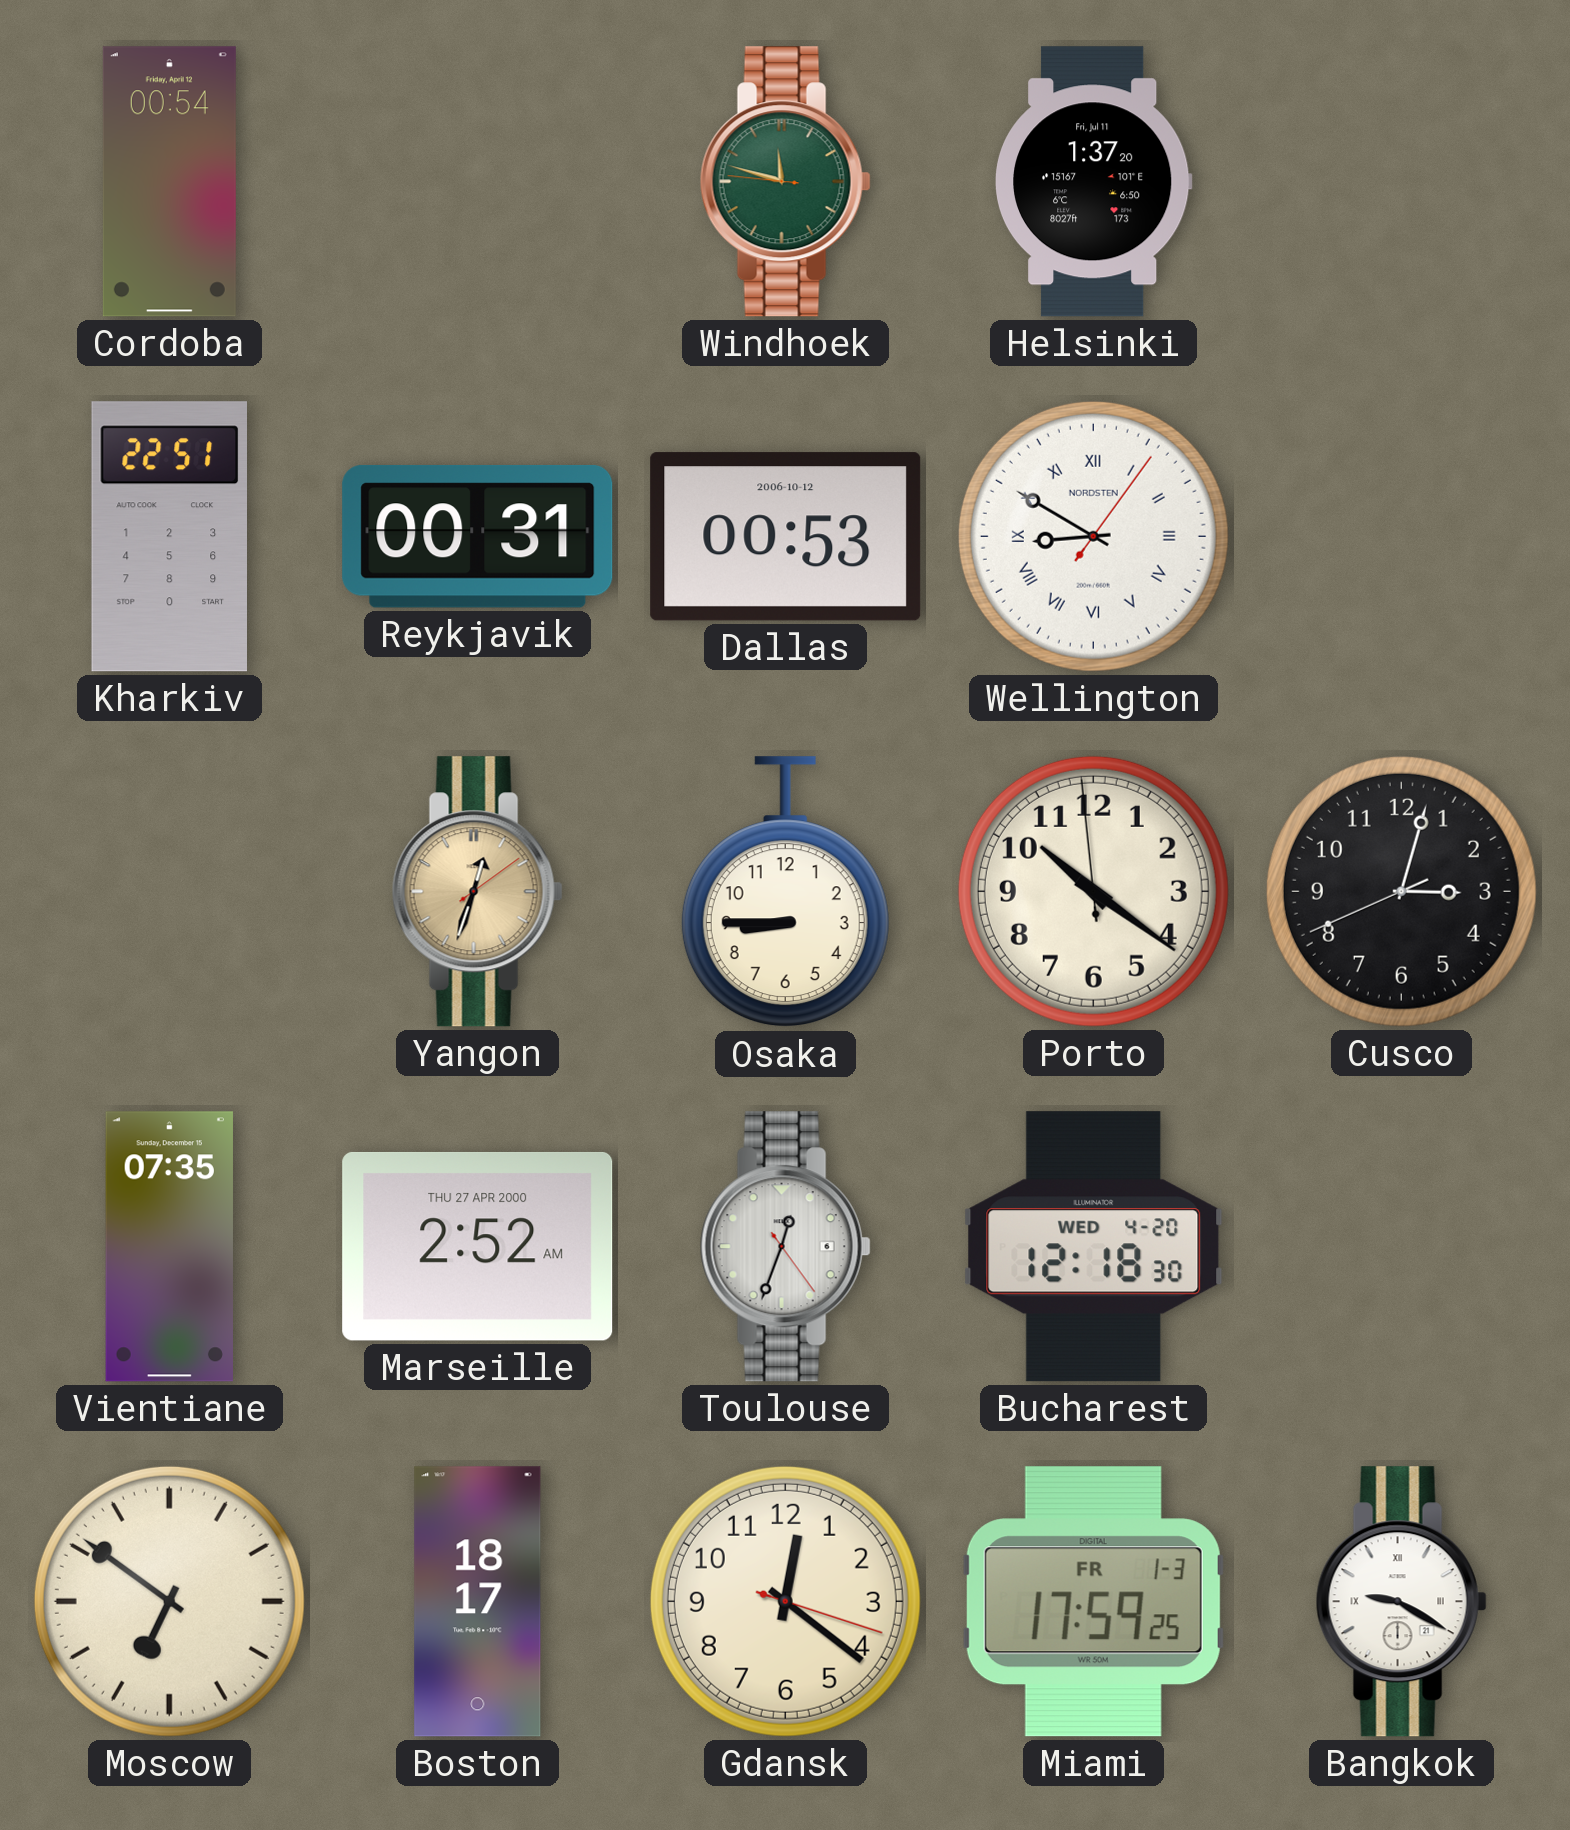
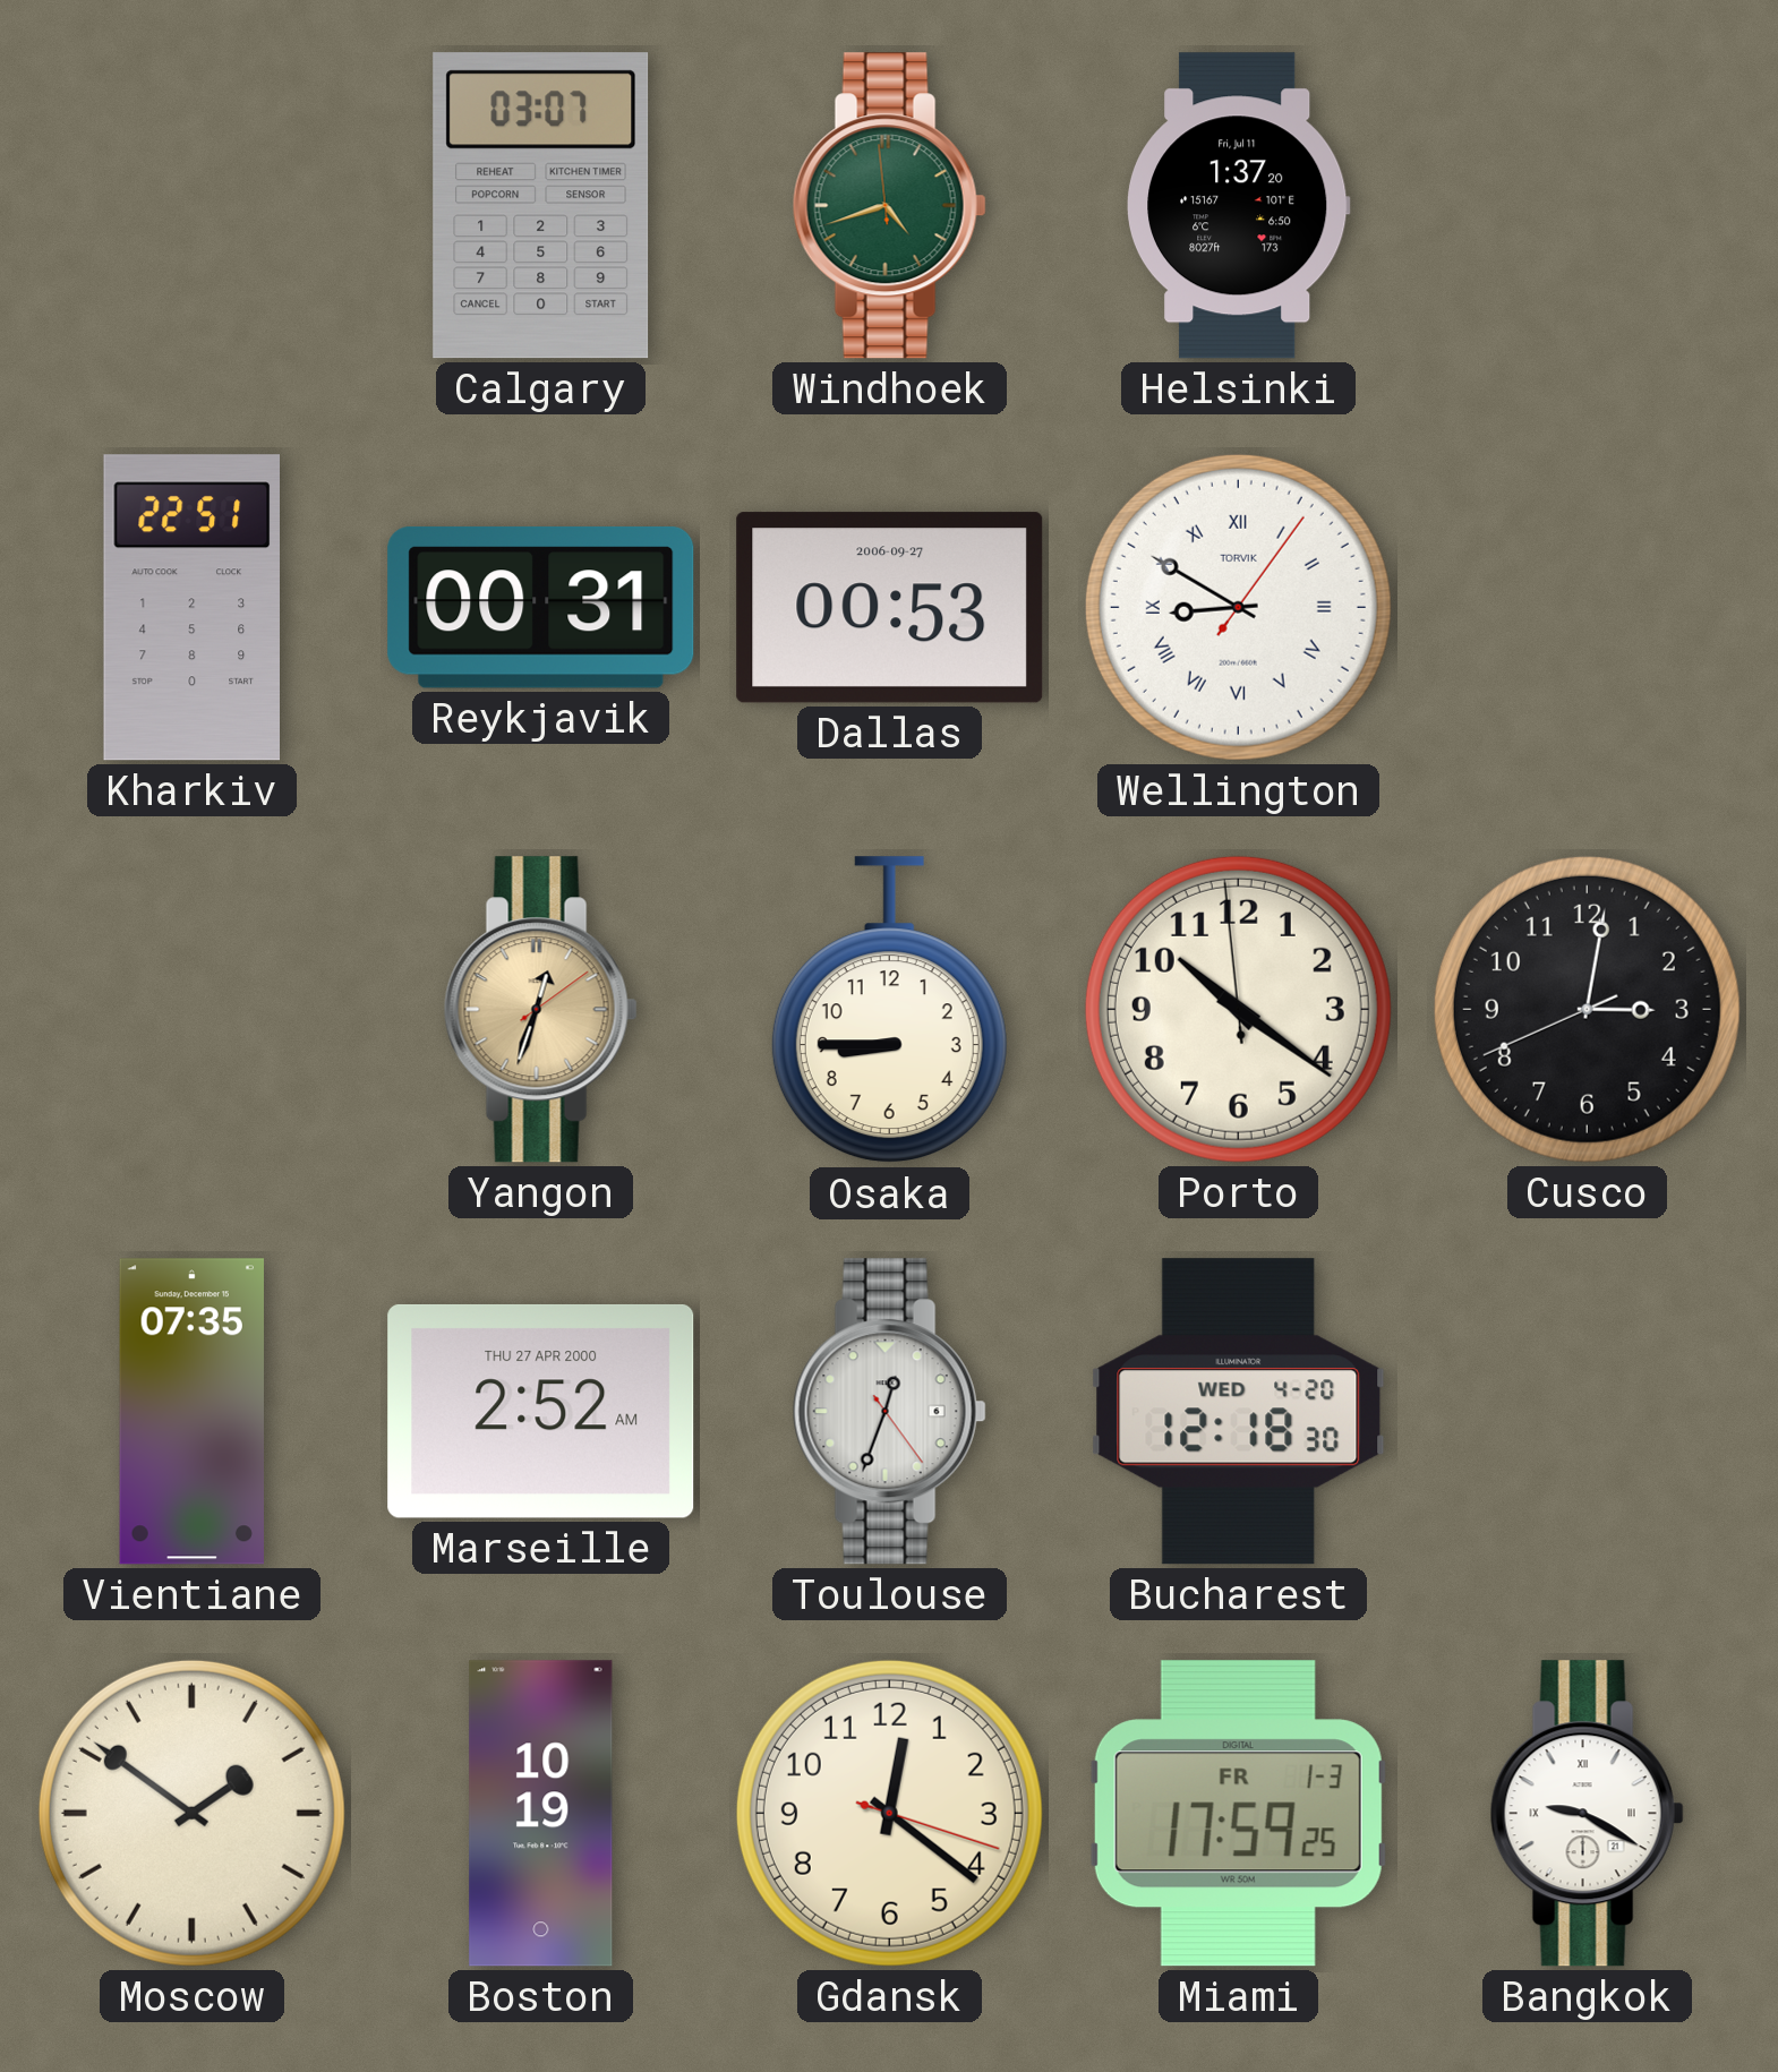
Cordoba: 00:54 -> none (169, 182)
Calgary: none -> 03:07 (541, 206)
Windhoek: 11:47 -> 4:41 (889, 206)
Dallas date: 2006-10-12 -> 2006-09-27 (890, 608)
Wellington brand: NORDSTEN -> TORVIK (1238, 607)
Cusco: 3:02 -> 3:01 (1587, 1009)
Moscow: 6:51 -> 1:51 (191, 1813)
Boston: 18:17 -> 10:19 (541, 1814)
